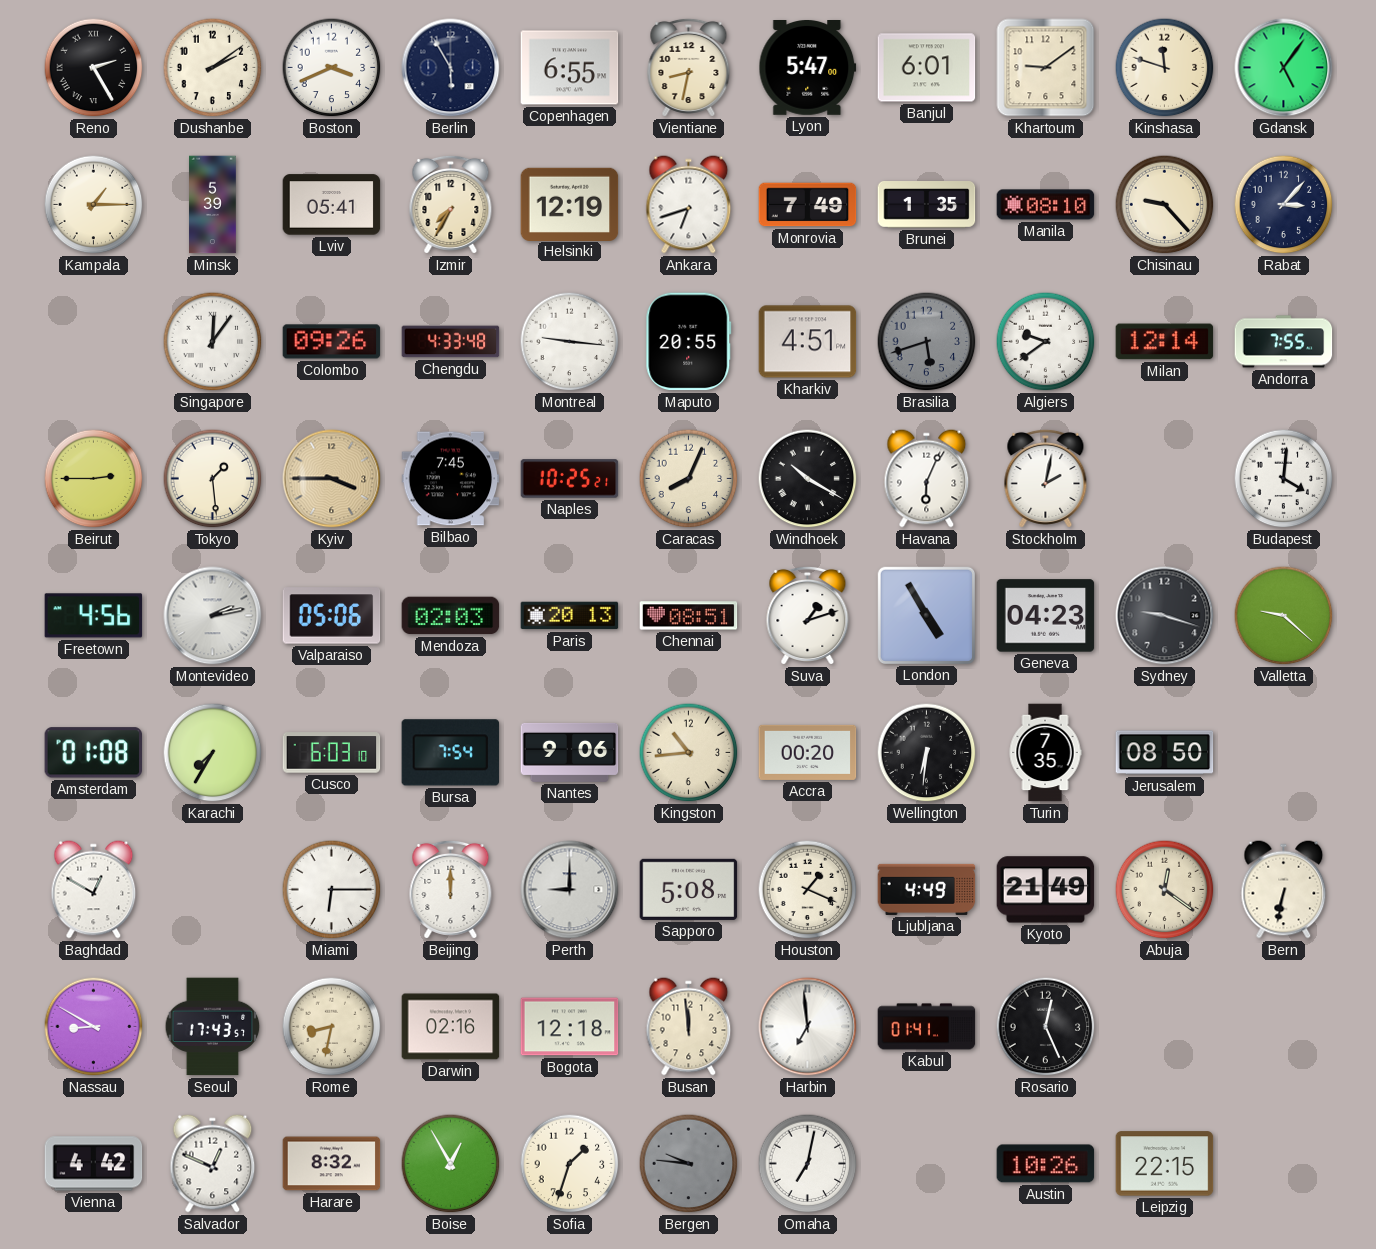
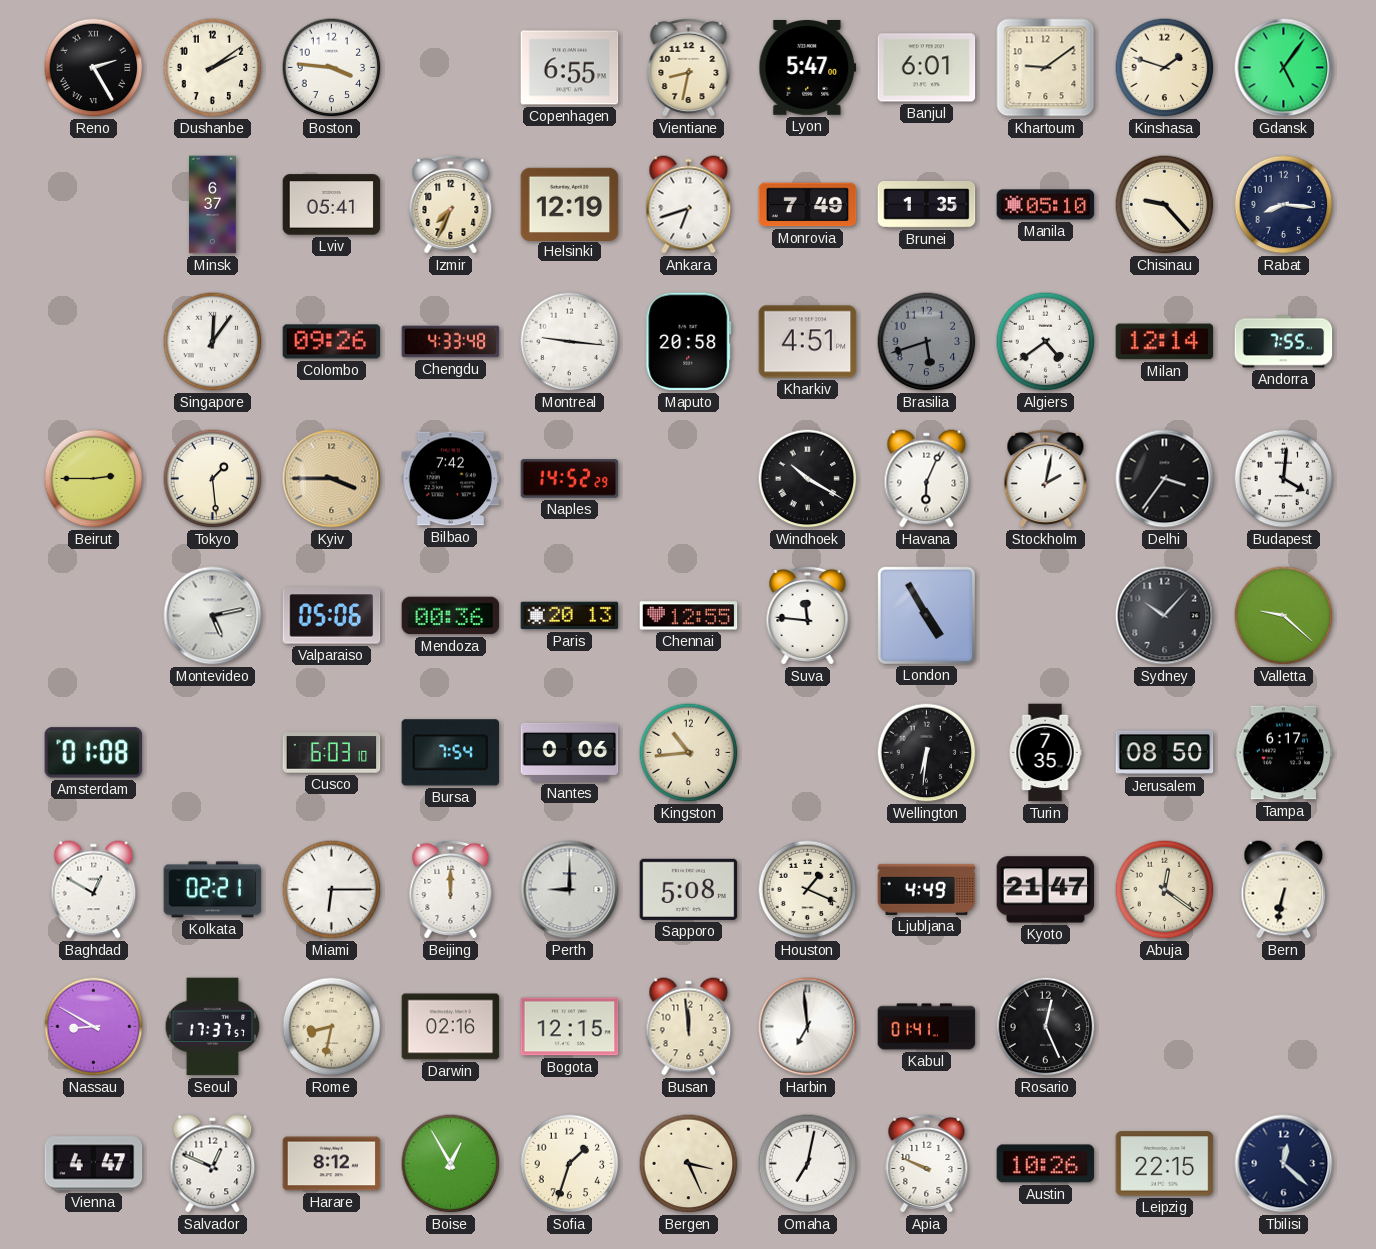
Boston: 3:41 -> 3:46 (332, 68)
Berlin: 5:55 -> none (451, 68)
Kinshasa: 11:48 -> 1:48 (1165, 68)
Kampala: 1:15 -> none (94, 205)
Minsk: 5:39 -> 6:37 (213, 205)
Izmir: 7:35 -> 7:34 (451, 204)
Manila: 08:10 -> 05:10 (1046, 205)
Rabat: 3:07 -> 8:16 (1284, 205)
Maputo: 20:55 -> 20:58 (689, 342)
Algiers: 9:39 -> 4:39 (1046, 342)
Bilbao: 7:45 -> 7:42 (451, 479)
Naples: 10:25 -> 14:52 (570, 479)
Caracas: 8:04 -> none (689, 479)
Delhi: none -> 3:36 (1165, 479)
Freetown: 4:56 -> none (94, 616)
Montevideo: 2:13 -> 5:13 (213, 616)
Mendoza: 02:03 -> 00:36 (451, 616)
Chennai: 08:51 -> 12:55 (689, 616)
Suva: 1:12 -> 11:46 (808, 615)
Geneva: 04:23 -> none (1046, 616)
Sydney: 9:18 -> 10:07 (1165, 616)
Karachi: 7:35 -> none (213, 753)
Nantes: 9:06 -> 0:06 (570, 752)
Accra: 00:20 -> none (808, 752)
Tampa: none -> 6:17 (1284, 753)
Kolkata: none -> 02:21 (213, 890)
Kyoto: 21:49 -> 21:47 (1046, 890)
Seoul: 17:43 -> 17:37 (213, 1027)
Bogota: 12:18 -> 12:15 (570, 1027)
Vienna: 4:42 -> 4:47 (94, 1164)
Harare: 8:32 -> 8:12 (332, 1164)
Bergen: 9:46 -> 3:26 (689, 1164)
Bergen dial: grey -> cream (689, 1164)
Apia: none -> 9:49 (927, 1163)
Tbilisi: none -> 12:22 (1284, 1164)
